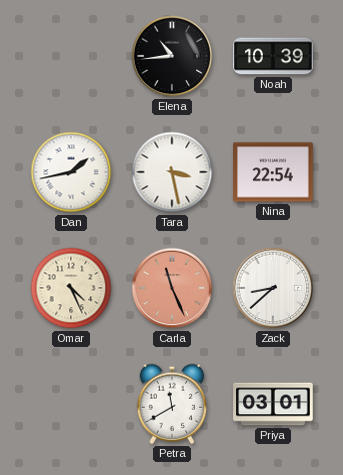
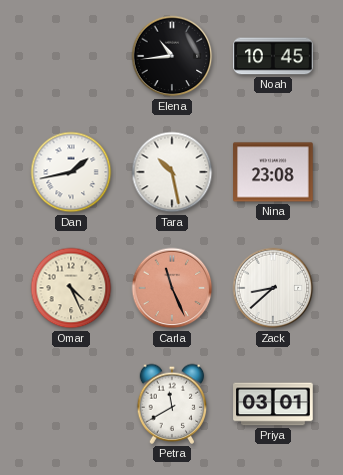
Noah: 10:39 -> 10:45 (273, 56)
Tara: 3:28 -> 10:28 (172, 172)
Nina: 22:54 -> 23:08 (273, 172)
